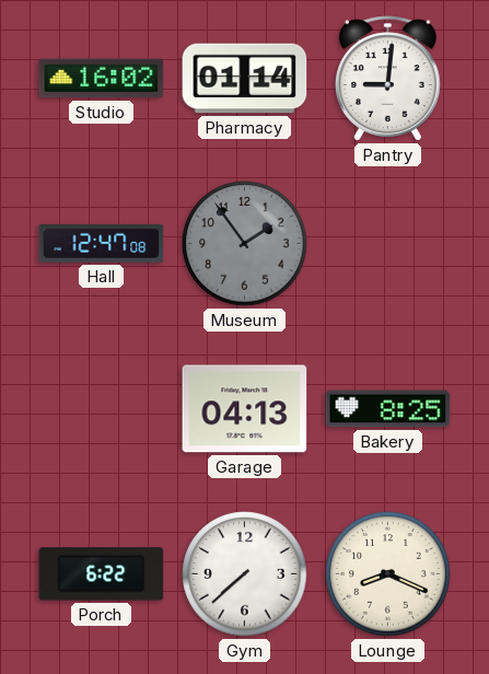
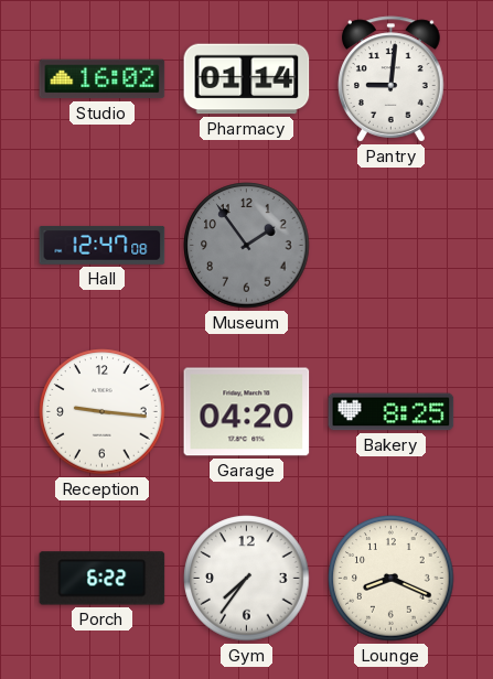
Reception: none -> 9:16 (103, 412)
Garage: 04:13 -> 04:20 (247, 412)
Gym: 7:38 -> 7:36 (247, 579)
